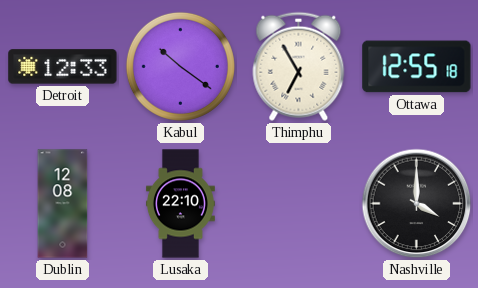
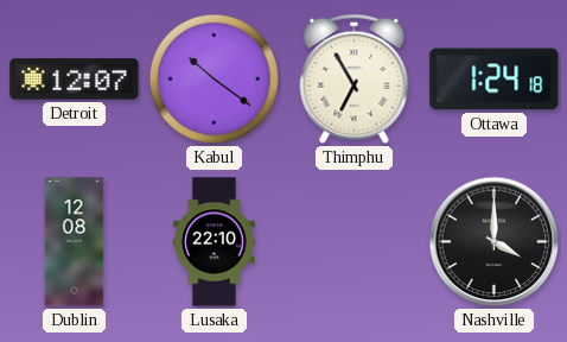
Detroit: 12:33 -> 12:07 (75, 80)
Ottawa: 12:55 -> 1:24 (495, 80)
